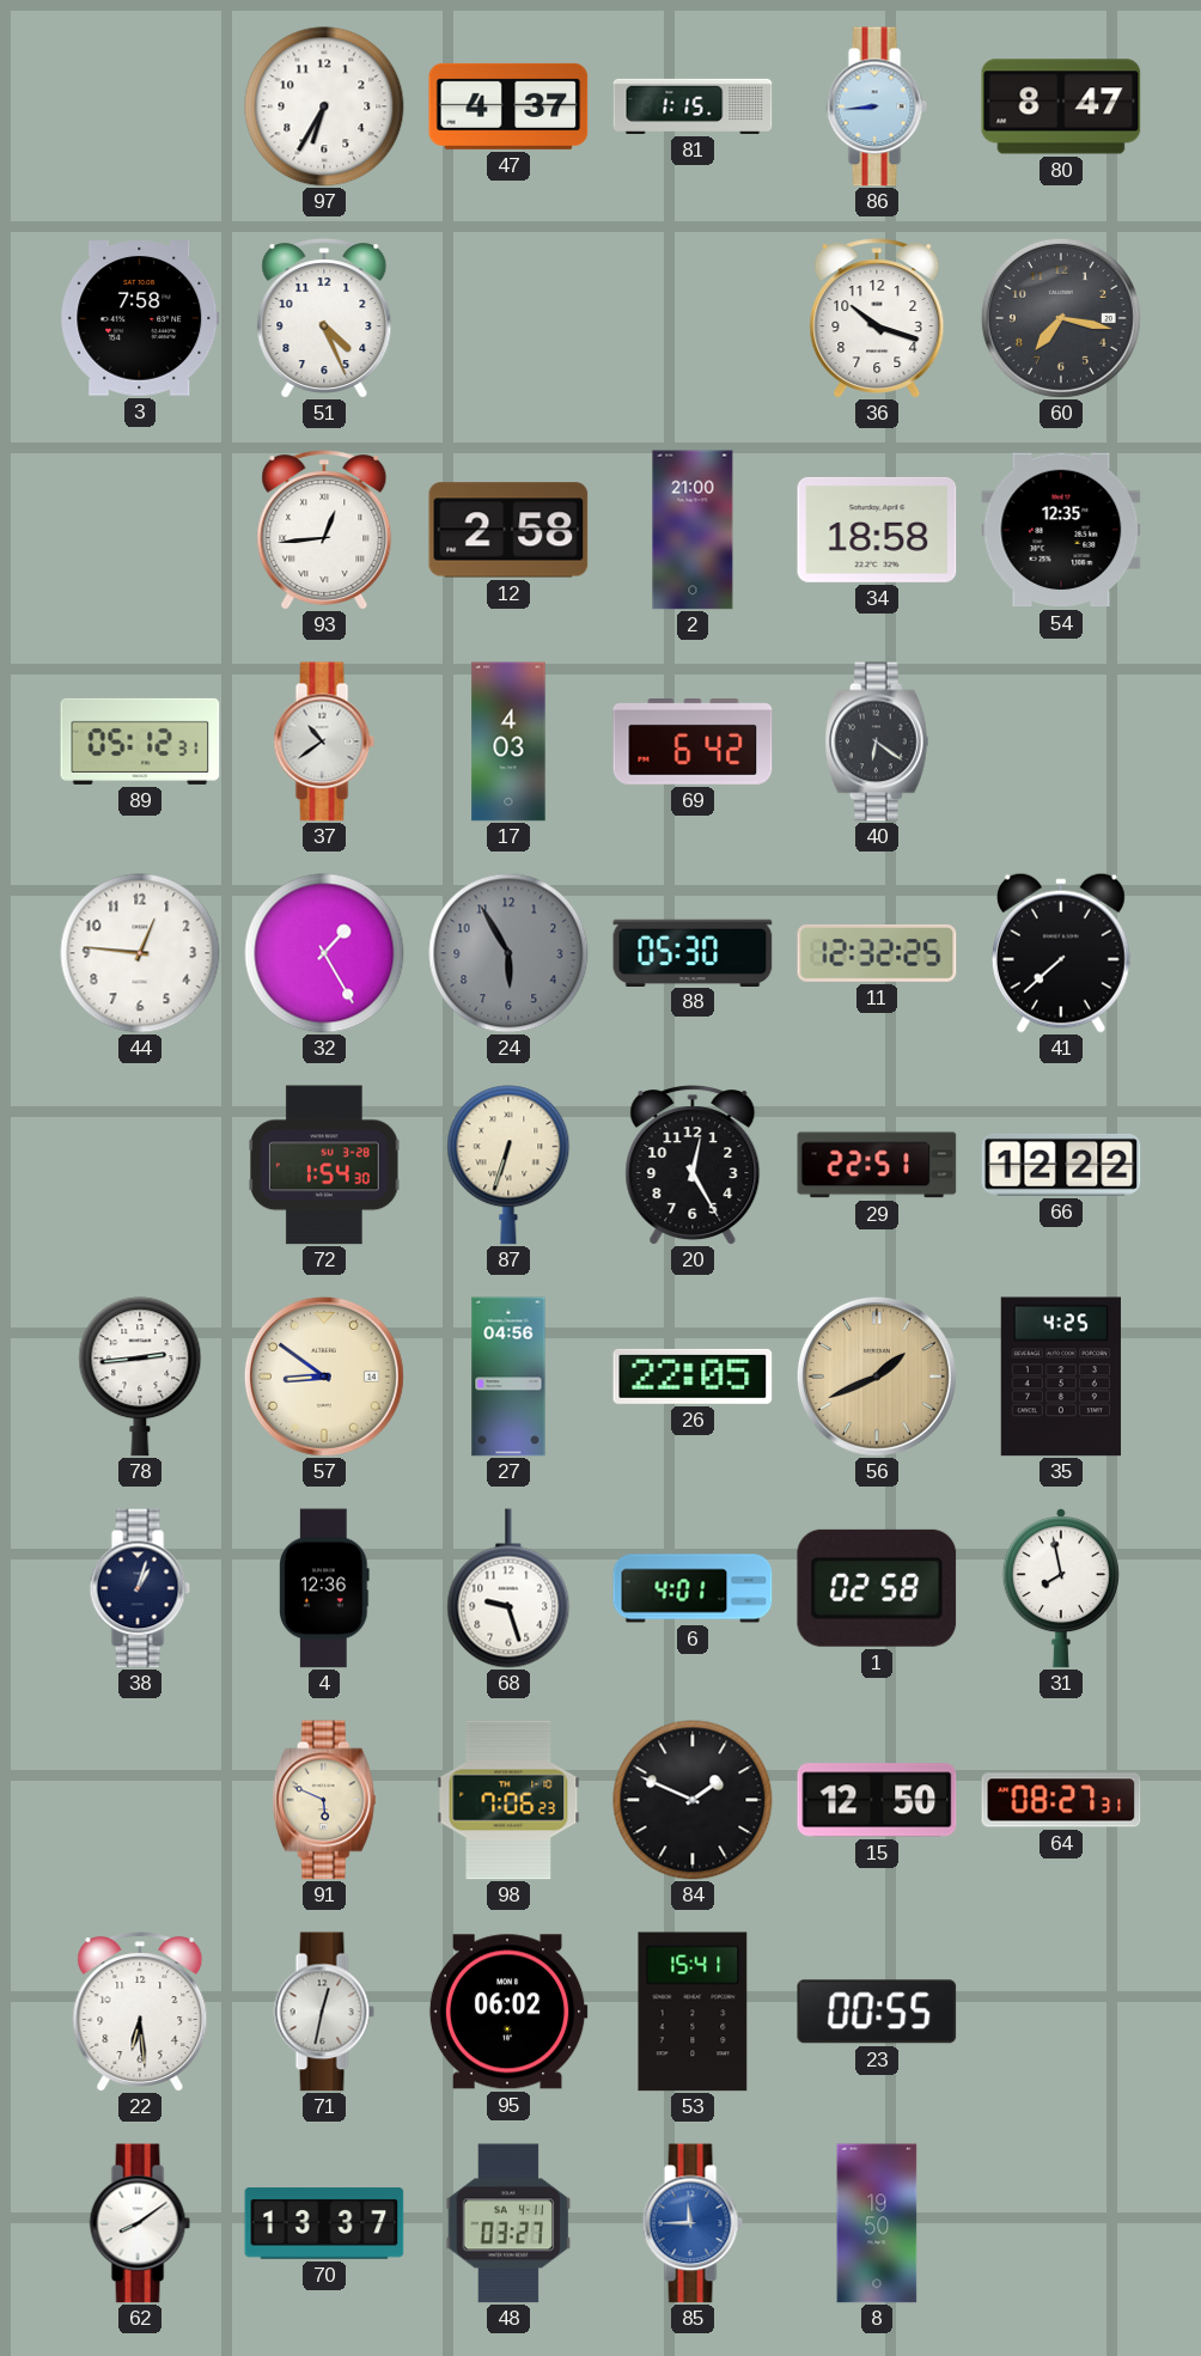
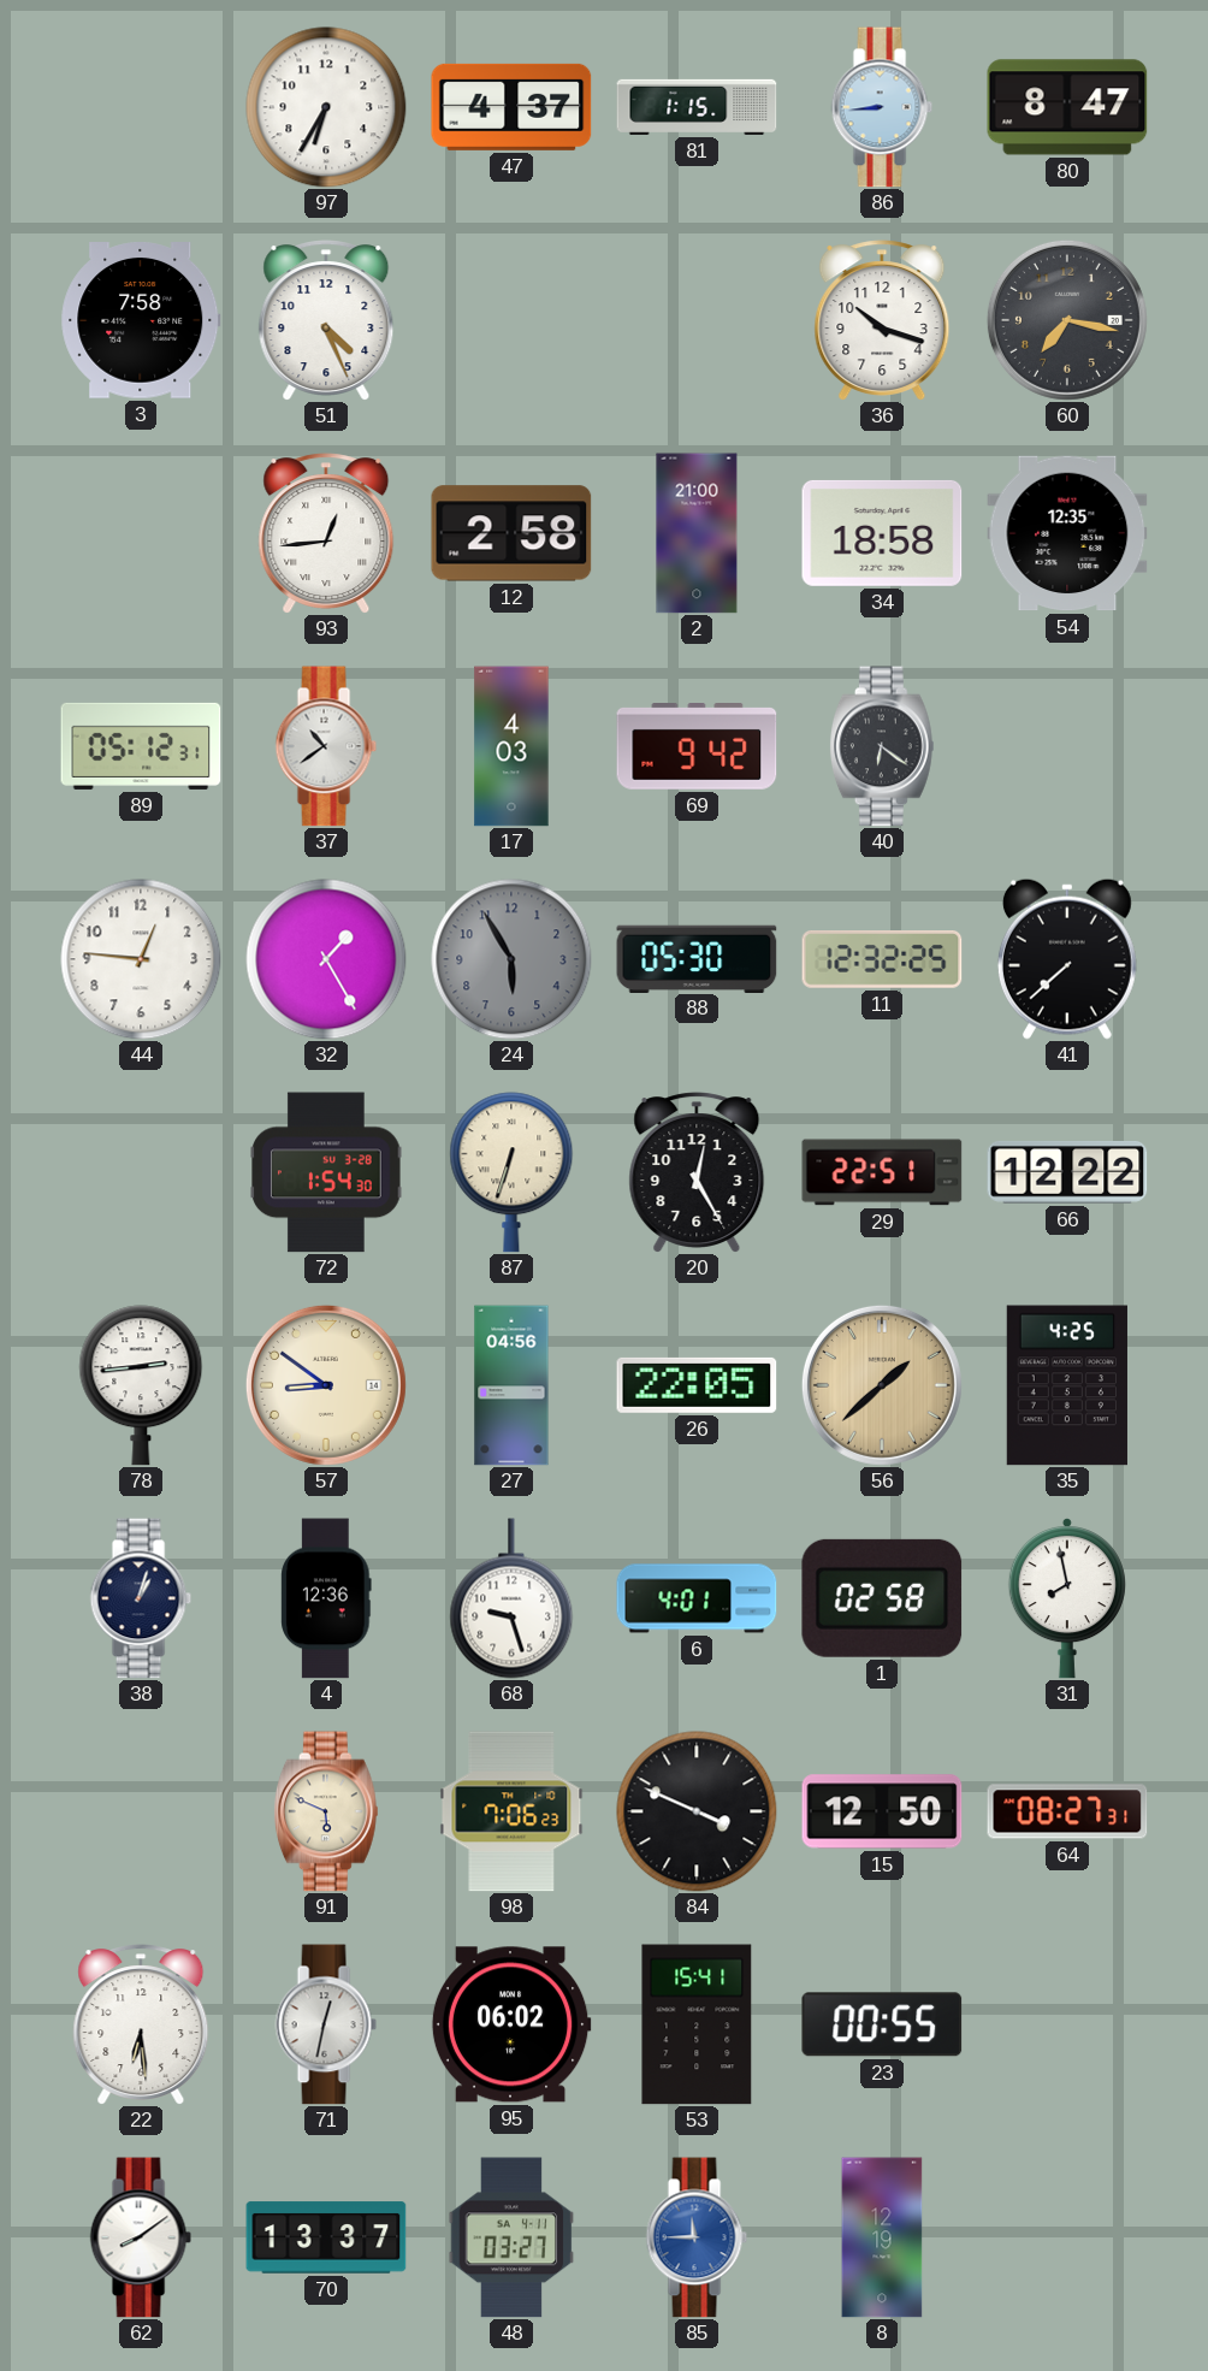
69: 6:42 -> 9:42 (697, 747)
56: 1:41 -> 1:38 (882, 1385)
84: 1:49 -> 3:49 (697, 1811)
8: 19:50 -> 12:19 (882, 2237)
